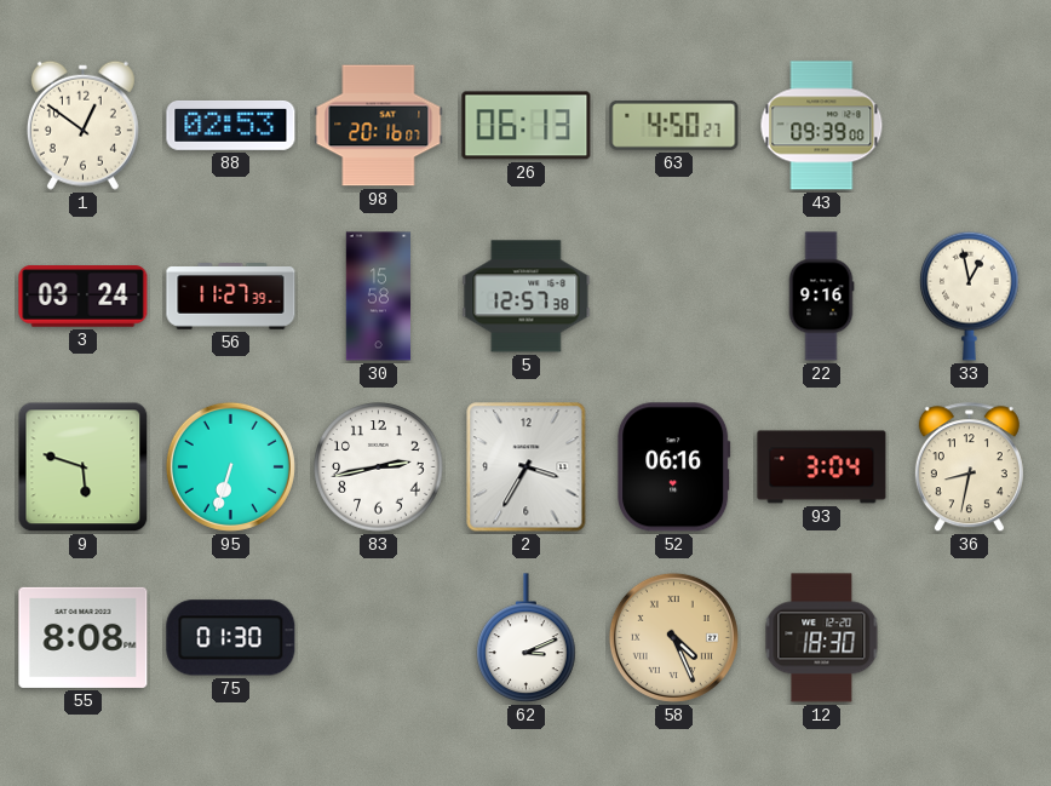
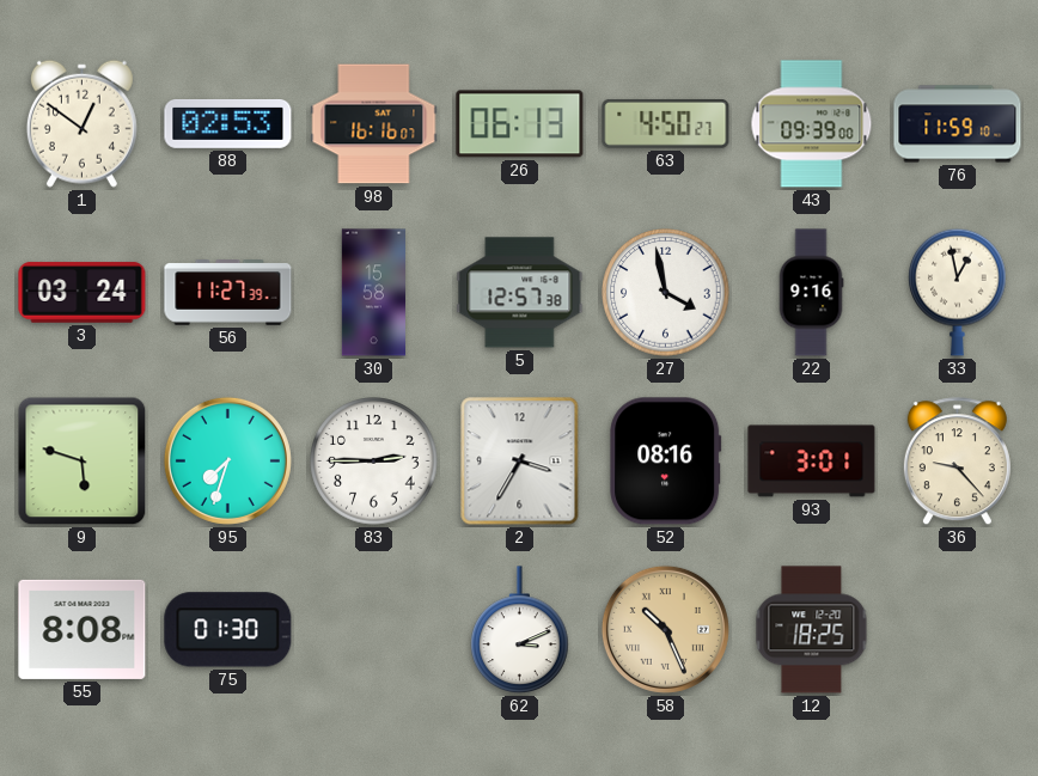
98: 20:16 -> 16:16 (374, 124)
76: none -> 11:59 (958, 124)
27: none -> 3:58 (666, 293)
95: 6:33 -> 7:33 (227, 460)
83: 2:43 -> 2:45 (374, 462)
52: 06:16 -> 08:16 (666, 462)
93: 3:04 -> 3:01 (812, 462)
36: 8:32 -> 9:23 (957, 462)
58: 4:26 -> 10:26 (665, 629)
12: 18:30 -> 18:25 (812, 630)
